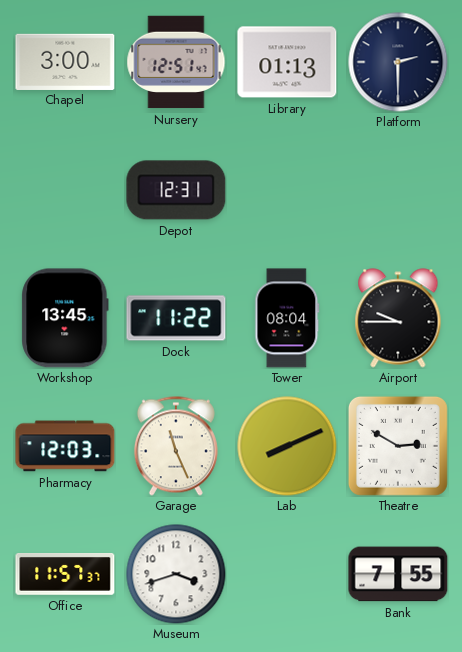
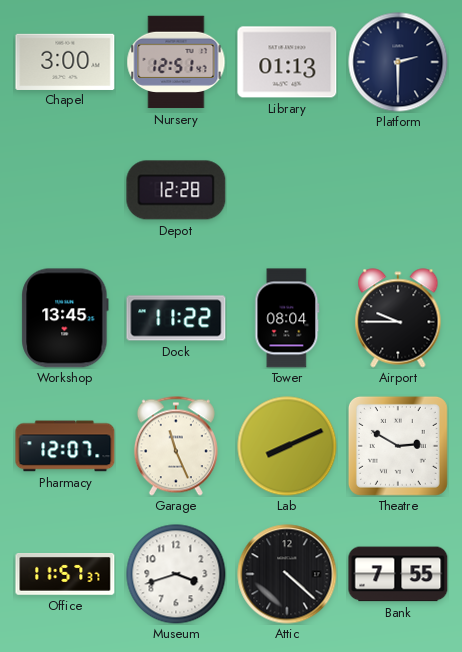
Depot: 12:31 -> 12:28 (176, 190)
Pharmacy: 12:03 -> 12:07 (65, 446)
Attic: none -> 4:22 (287, 574)
